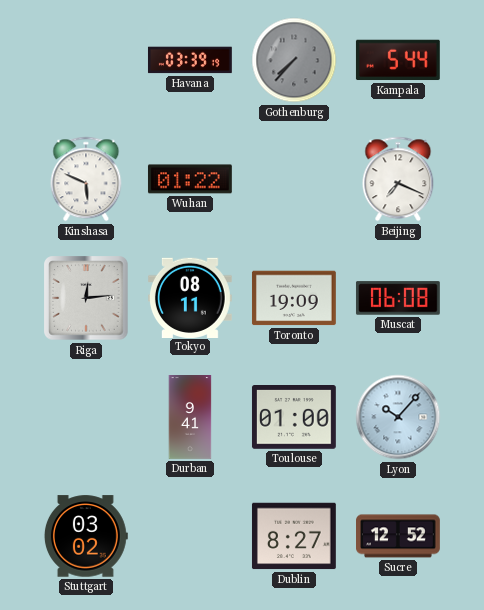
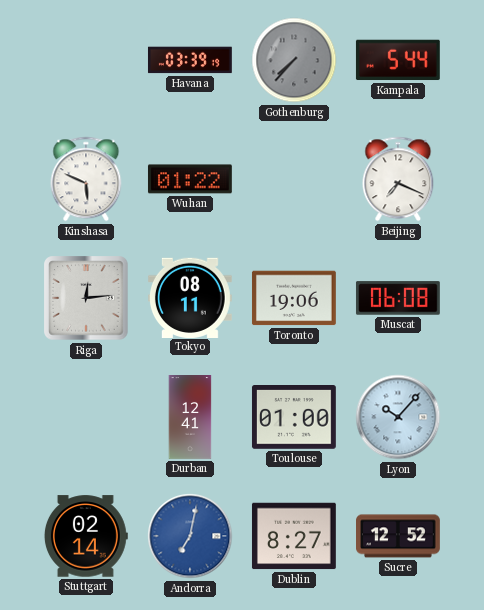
Toronto: 19:09 -> 19:06 (294, 298)
Durban: 9:41 -> 12:41 (190, 418)
Stuttgart: 03:02 -> 02:14 (86, 536)
Andorra: none -> 7:02 (190, 536)
